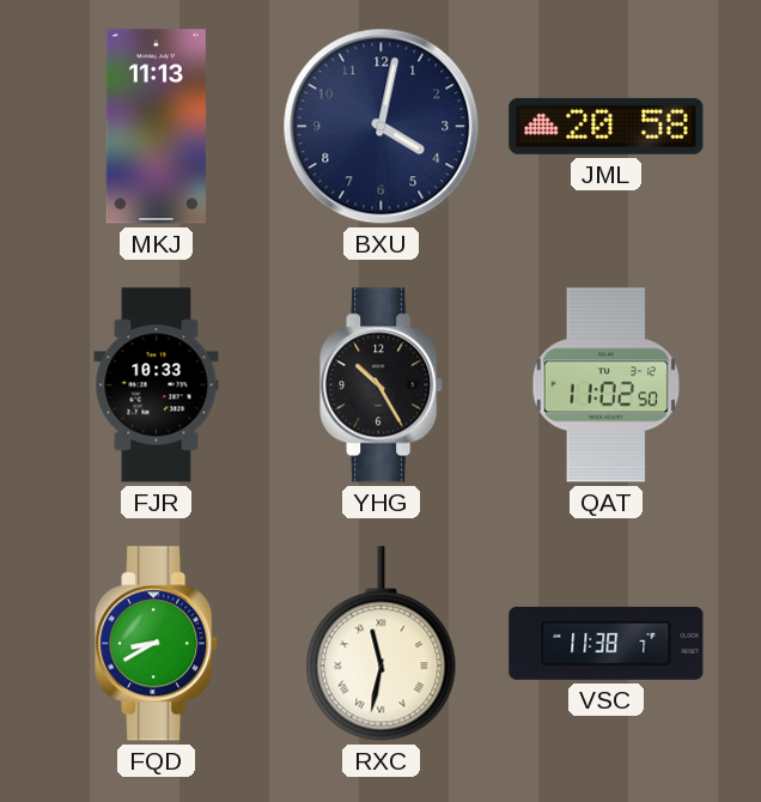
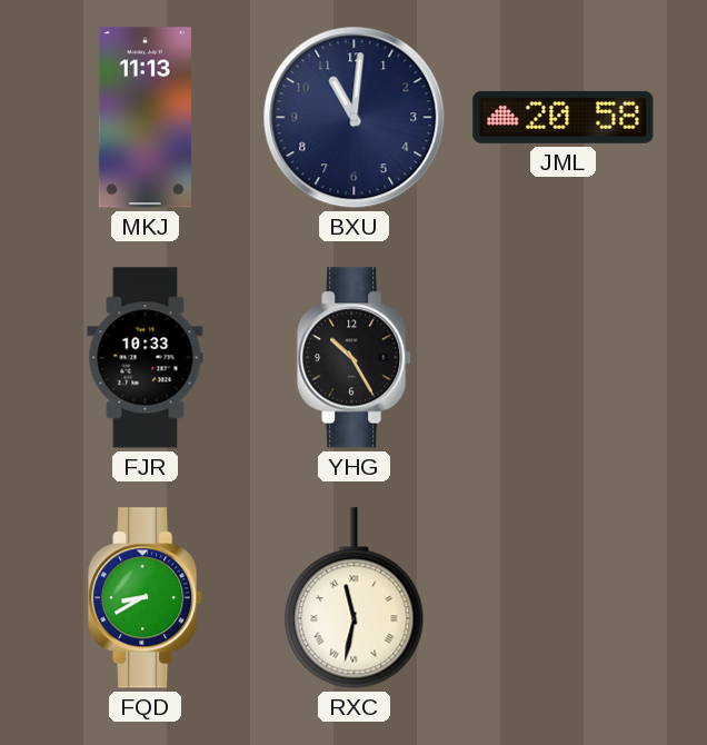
BXU: 4:02 -> 11:01 (355, 118)
QAT: 11:02 -> none (605, 385)
VSC: 11:38 -> none (607, 643)
